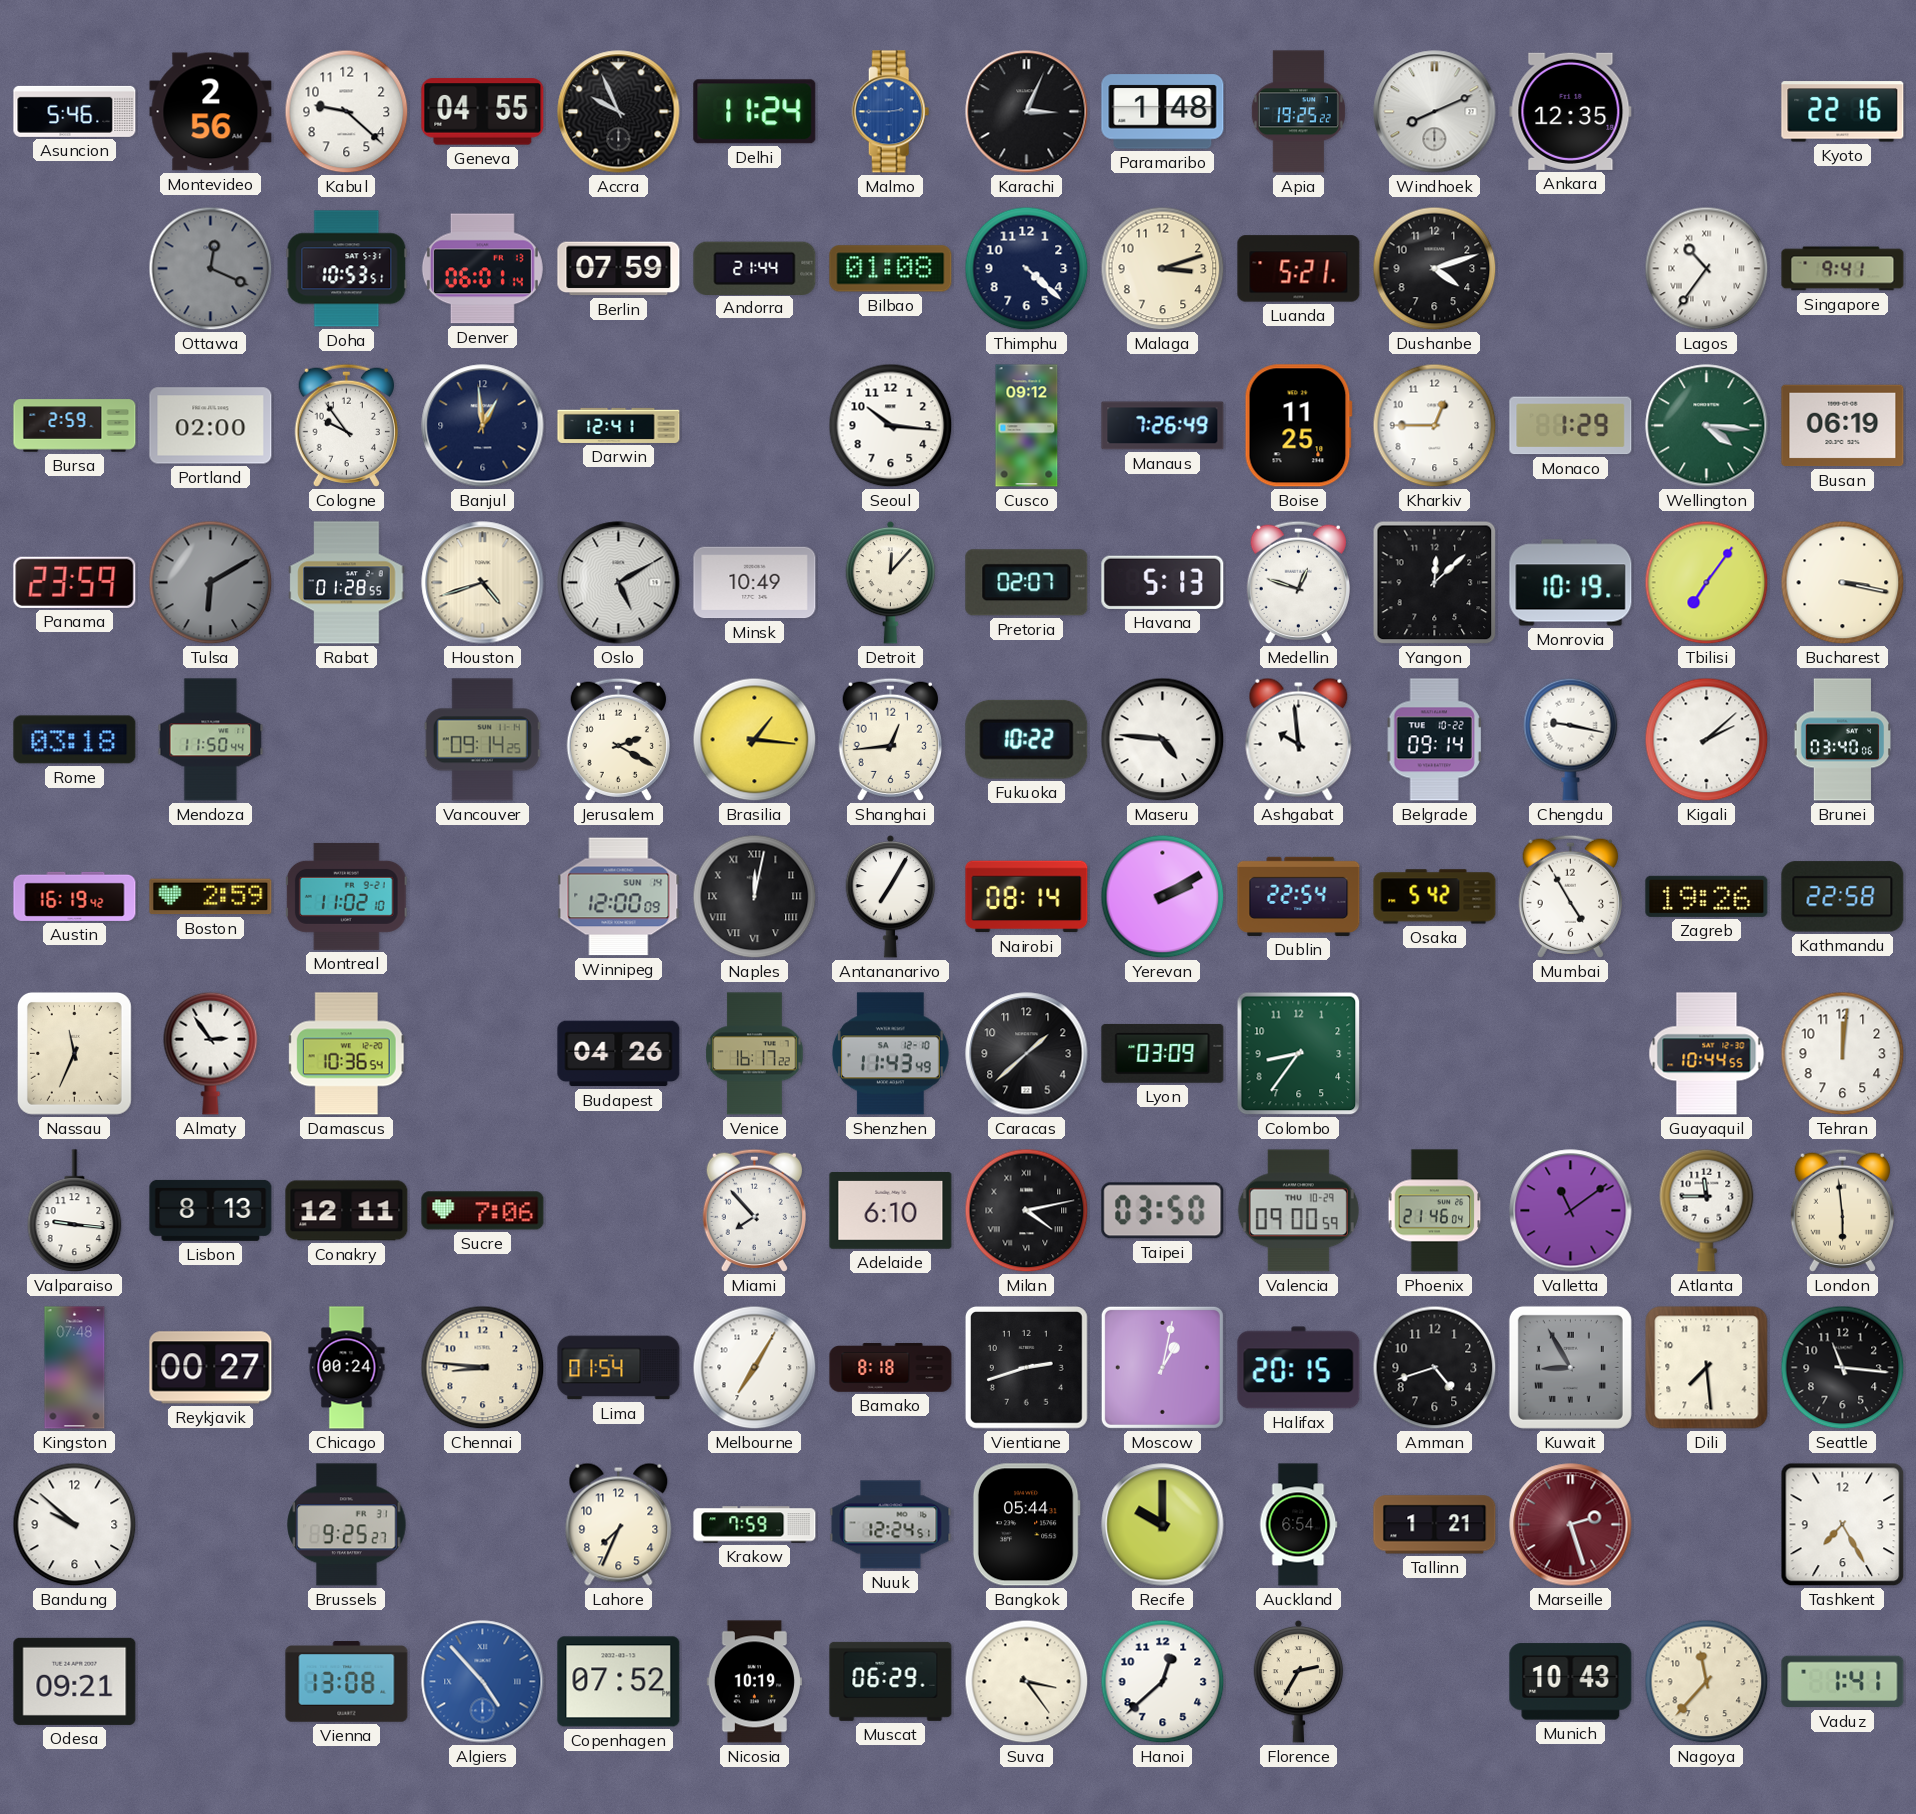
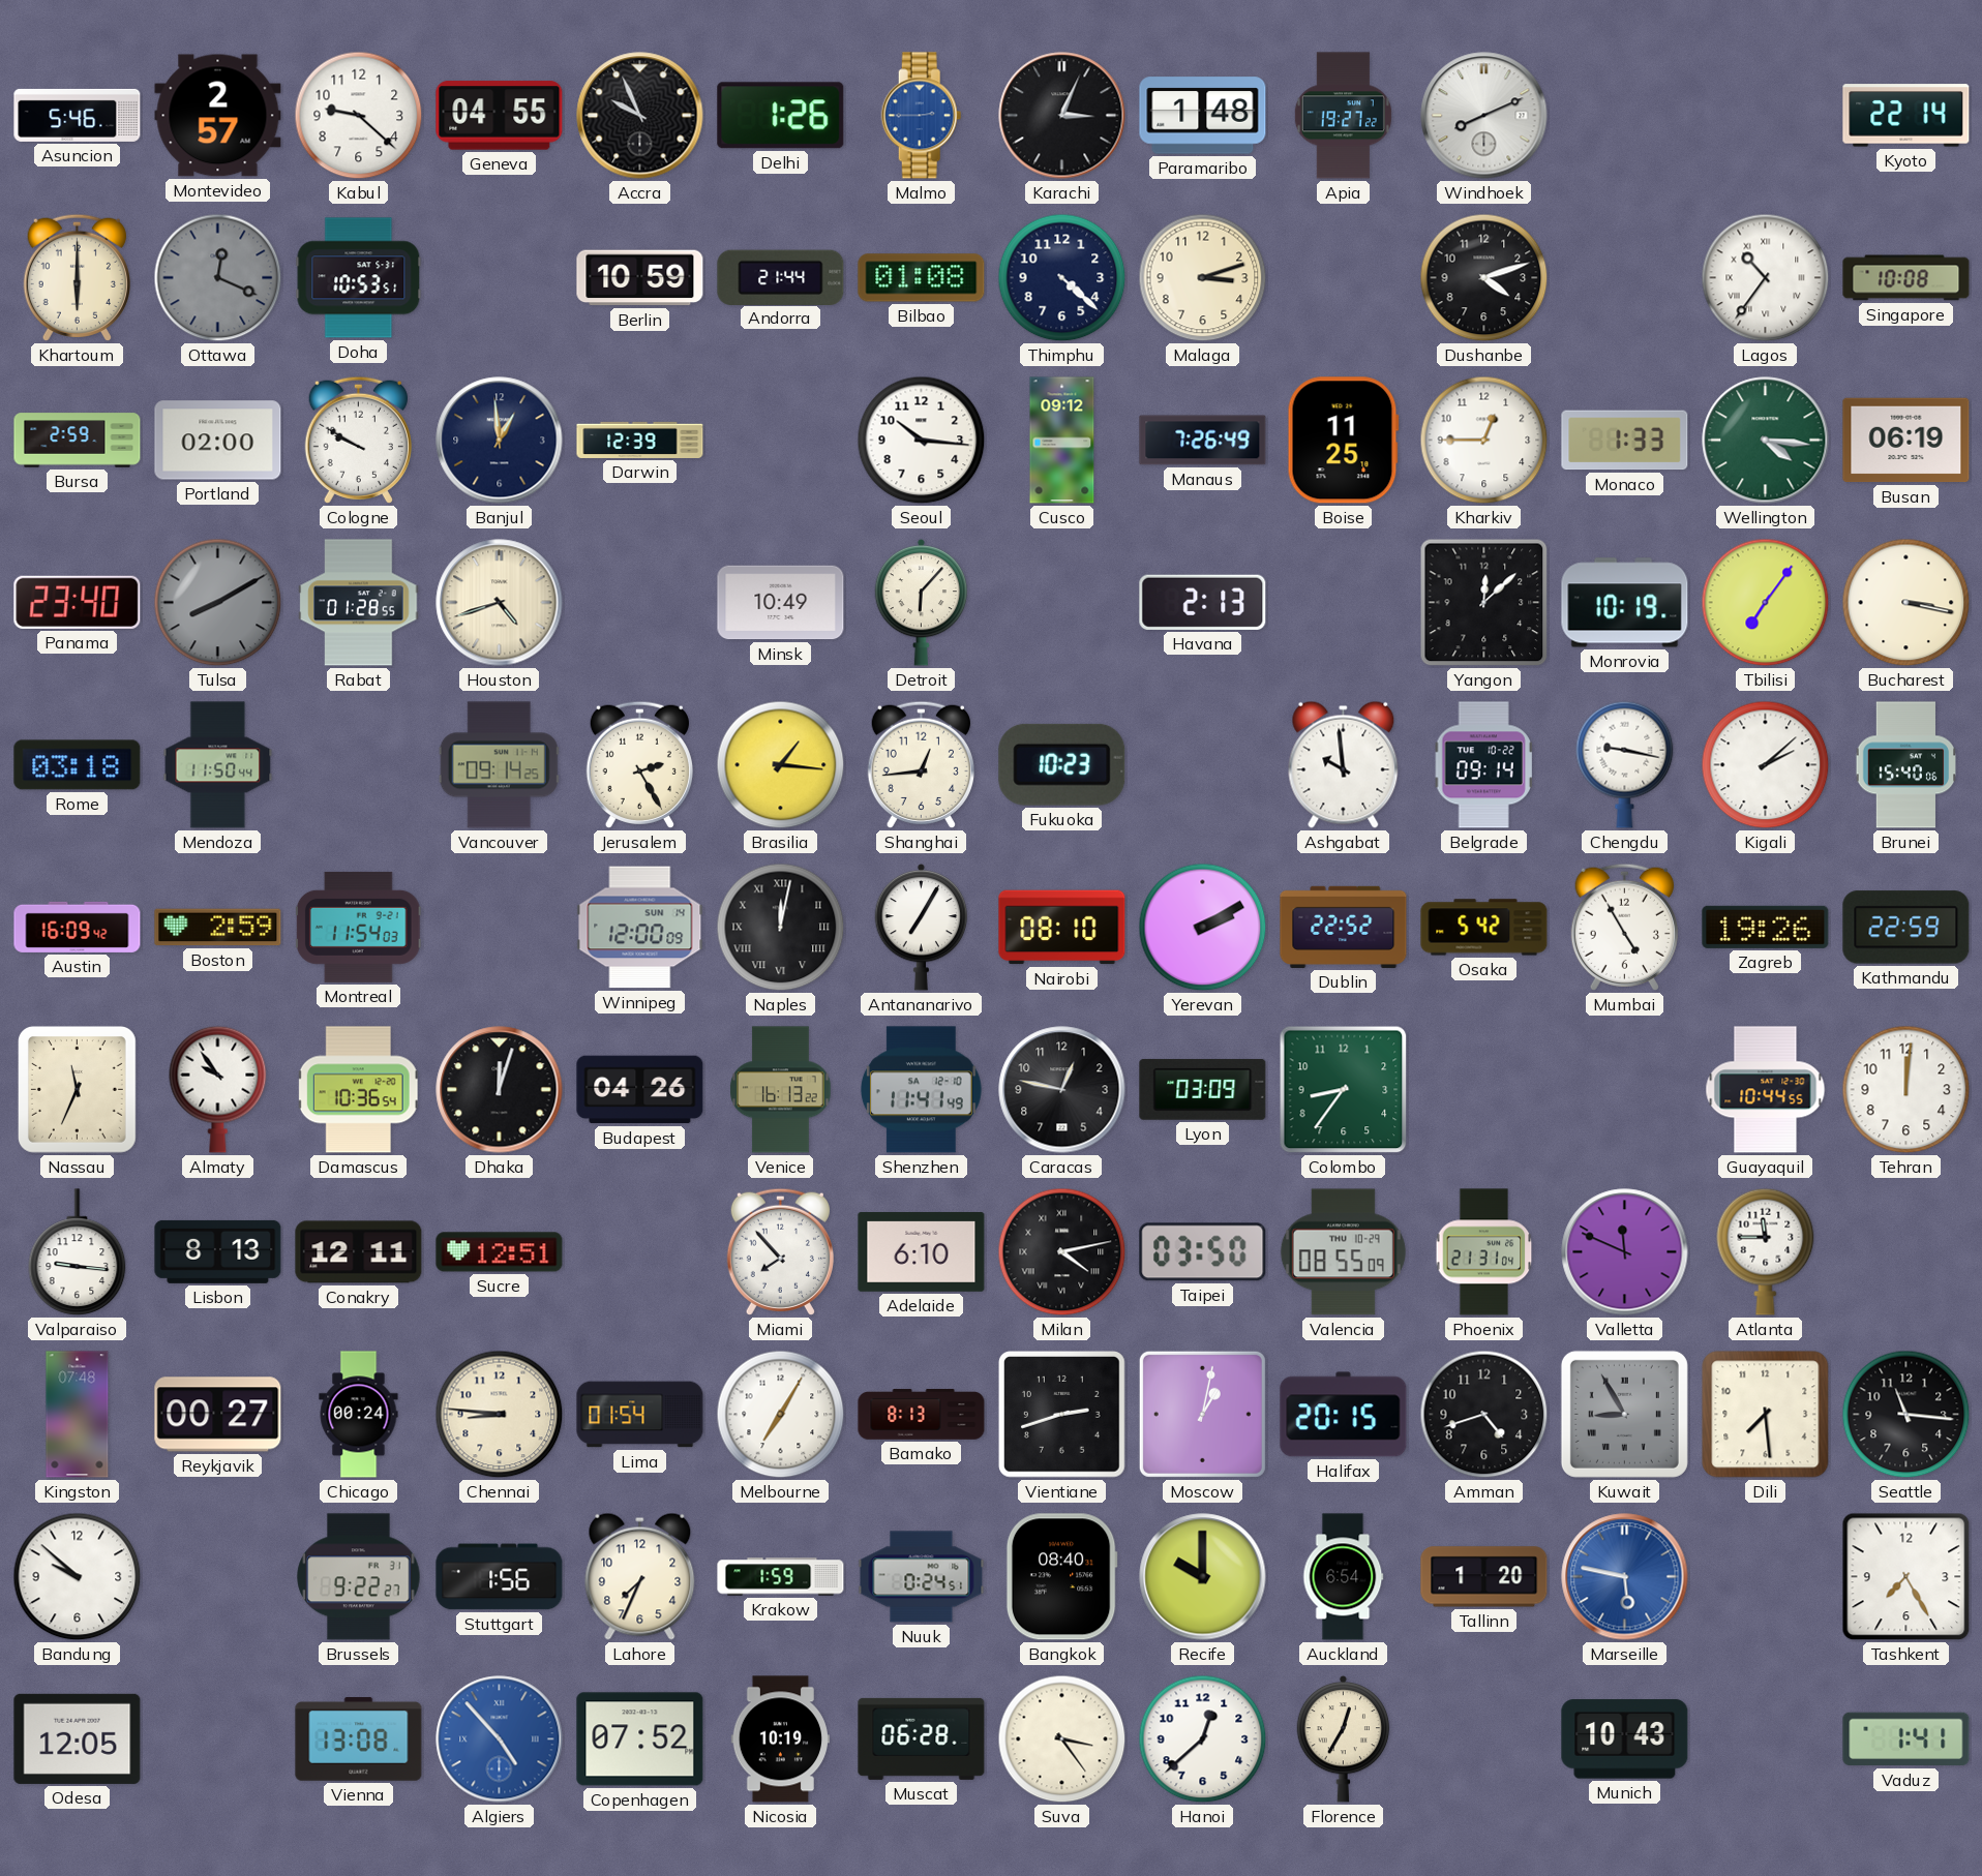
Montevideo: 2:56 -> 2:57 (218, 116)
Delhi: 11:24 -> 1:26 (781, 116)
Apia: 19:25 -> 19:27 (1343, 116)
Ankara: 12:35 -> none (1571, 111)
Kyoto: 22:16 -> 22:14 (1906, 116)
Khartoum: none -> 6:00 (77, 277)
Denver: 06:01 -> none (482, 269)
Berlin: 07:59 -> 10:59 (640, 278)
Luanda: 5:21 -> none (1299, 269)
Singapore: 9:41 -> 10:08 (1906, 278)
Cologne: 9:54 -> 9:50 (358, 440)
Darwin: 12:41 -> 12:39 (640, 440)
Monaco: 1:29 -> 1:33 (1625, 441)
Panama: 23:59 -> 23:40 (78, 602)
Tulsa: 6:10 -> 8:10 (218, 603)
Oslo: 5:10 -> none (619, 583)
Detroit: 12:07 -> 6:07 (922, 602)
Pretoria: 02:07 -> none (1027, 583)
Havana: 5:13 -> 2:13 (1203, 602)
Medellin: 12:48 -> none (1298, 582)
Jerusalem: 2:20 -> 2:25 (639, 764)
Fukuoka: 10:22 -> 10:23 (1062, 764)
Maseru: 4:46 -> none (1163, 740)
Brunei: 03:40 -> 15:40 (1905, 765)
Austin: 16:19 -> 16:09 (78, 927)
Montreal: 11:02 -> 11:54 (358, 927)
Nairobi: 08:14 -> 08:10 (1062, 928)
Dublin: 22:54 -> 22:52 (1344, 927)
Kathmandu: 22:58 -> 22:59 (1906, 928)
Almaty: 2:54 -> 9:54 (218, 1089)
Dhaka: none -> 12:03 (500, 1090)
Venice: 16:17 -> 16:13 (781, 1090)
Shenzhen: 11:43 -> 11:41 (921, 1090)
Caracas: 1:38 -> 12:47 (1062, 1090)
Sucre: 7:06 -> 12:51 (500, 1252)
Valencia: 09:00 -> 08:55 (1343, 1252)
Phoenix: 21:46 -> 21:31 (1484, 1252)
Valletta: 11:09 -> 11:49 (1625, 1252)
London: 5:59 -> none (1842, 1210)
Bamako: 8:18 -> 8:13 (922, 1415)
Brussels: 9:25 -> 9:22 (359, 1577)
Stuttgart: none -> 1:56 (500, 1577)
Krakow: 7:59 -> 1:59 (781, 1577)
Nuuk: 12:24 -> 0:24 (922, 1577)
Bangkok: 05:44 -> 08:40 (1061, 1577)
Tallinn: 1:21 -> 1:20 (1484, 1577)
Marseille: 2:27 -> 5:47 (1625, 1577)
Marseille dial: burgundy -> blue (1625, 1577)
Odesa: 09:21 -> 12:05 (78, 1738)
Muscat: 06:29 -> 06:28 (922, 1738)
Florence: 2:35 -> 12:35 (1344, 1738)
Nagoya: 11:37 -> none (1707, 1682)
